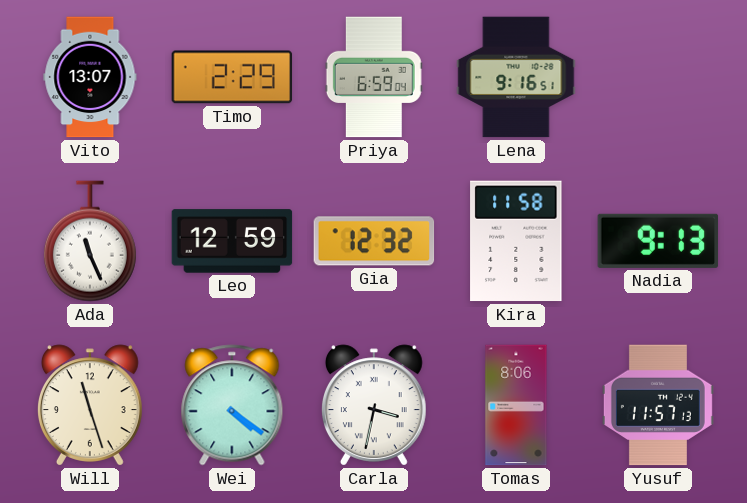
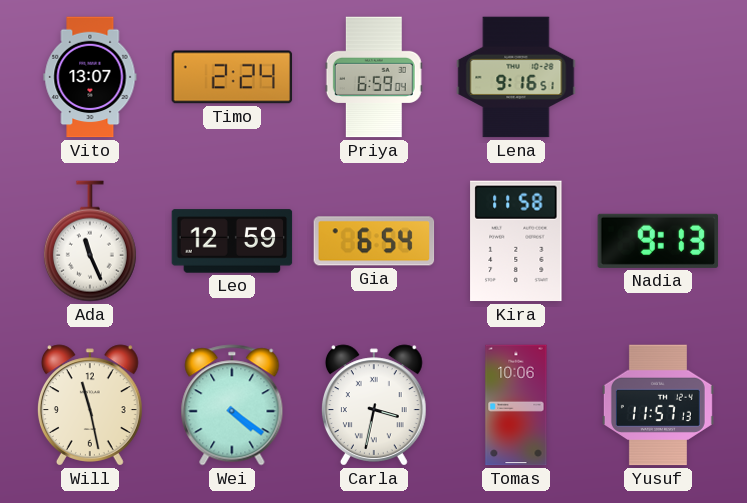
Timo: 2:29 -> 2:24 (232, 77)
Gia: 12:32 -> 6:54 (374, 241)
Will: 11:27 -> 11:28 (90, 405)
Tomas: 8:06 -> 10:06 (516, 405)
